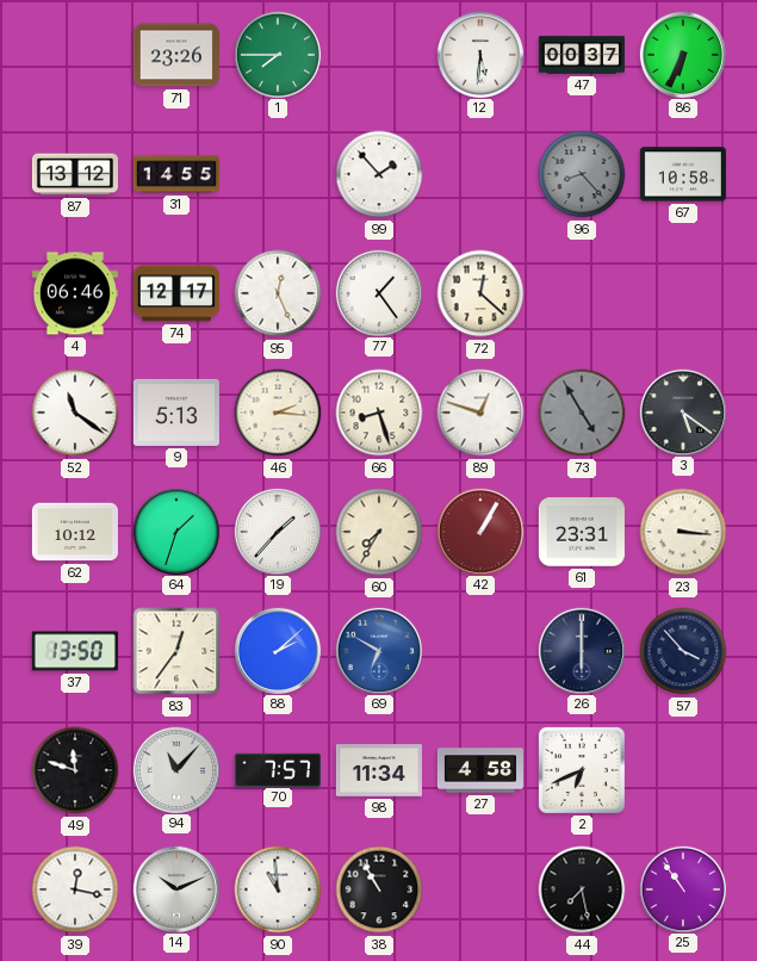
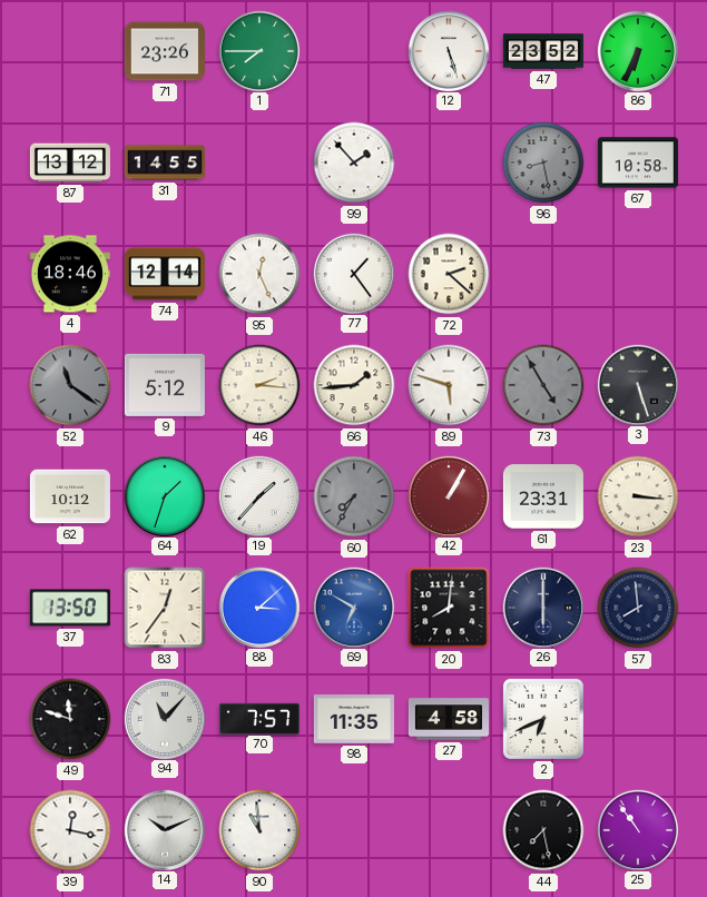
12: 5:31 -> 5:27 (448, 50)
47: 00:37 -> 23:52 (543, 51)
96: 8:23 -> 8:28 (543, 162)
4: 06:46 -> 18:46 (70, 274)
74: 12:17 -> 12:14 (165, 274)
72: 12:22 -> 2:22 (449, 274)
52 dial: white -> grey (70, 385)
9: 5:13 -> 5:12 (165, 385)
66: 8:27 -> 1:44 (354, 385)
89: 12:48 -> 5:48 (449, 385)
3: 5:21 -> 5:27 (637, 384)
60 dial: cream -> grey (354, 496)
88: 2:08 -> 3:08 (258, 607)
20: none -> 8:01 (449, 608)
57: 3:53 -> 7:59 (638, 608)
98: 11:34 -> 11:35 (354, 719)
38: 10:55 -> none (379, 889)
